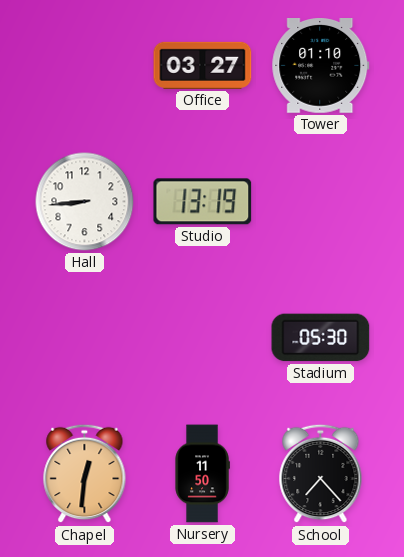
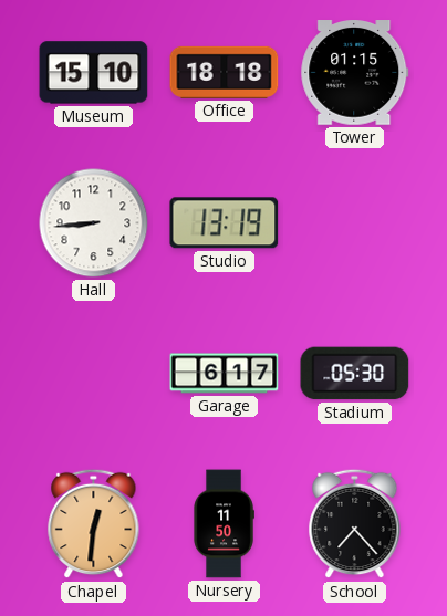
Museum: none -> 15:10 (94, 73)
Office: 03:27 -> 18:18 (225, 72)
Tower: 01:10 -> 01:15 (355, 73)
Garage: none -> 6:17 (225, 374)
